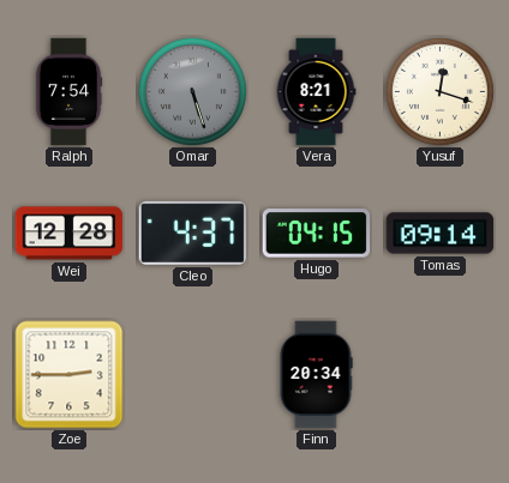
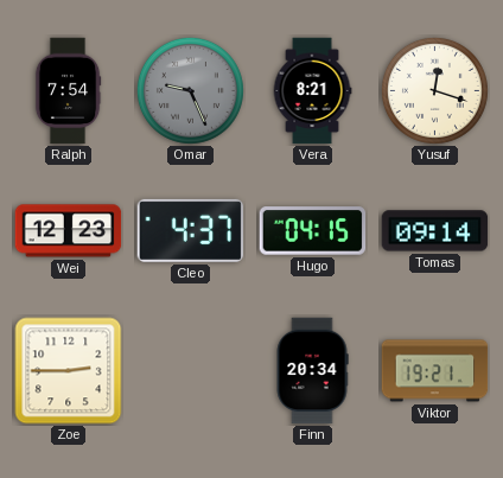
Omar: 5:27 -> 9:26 (190, 90)
Wei: 12:28 -> 12:23 (69, 231)
Viktor: none -> 19:21 (435, 371)
